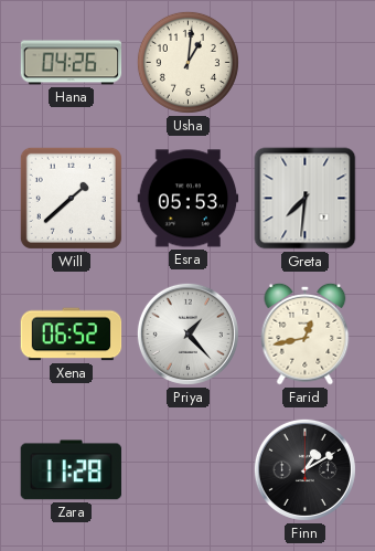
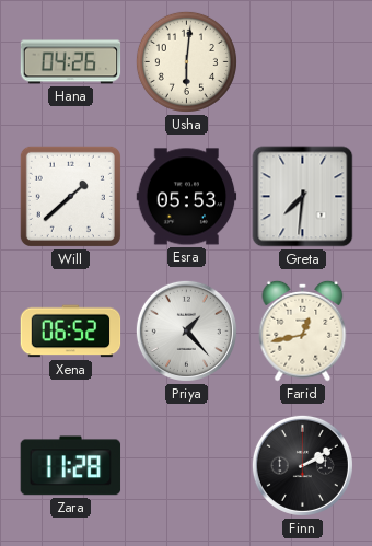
Usha: 1:01 -> 6:01 (186, 61)
Finn: 1:10 -> 2:10 (302, 465)
